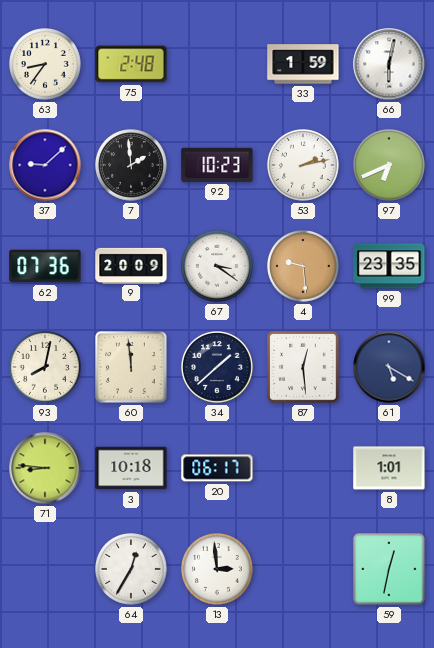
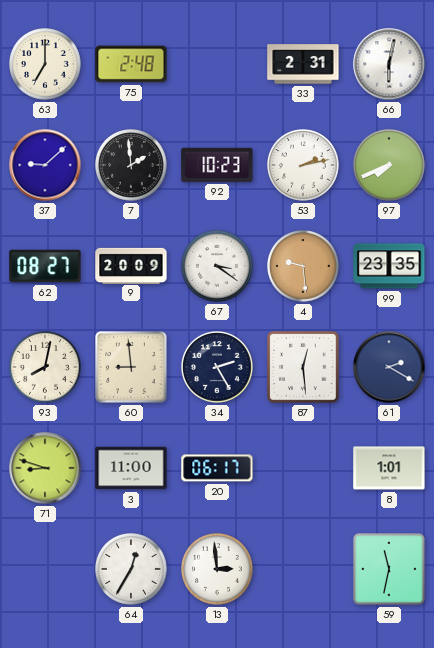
63: 8:36 -> 7:00 (46, 65)
33: 1:59 -> 2:31 (303, 64)
97: 6:41 -> 7:41 (390, 166)
62: 07:36 -> 08:27 (45, 266)
60: 11:59 -> 8:59 (131, 367)
34: 1:38 -> 2:25 (218, 368)
61: 5:20 -> 2:20 (389, 367)
71: 8:46 -> 8:48 (45, 468)
3: 10:18 -> 11:00 (131, 468)
59: 12:32 -> 11:32 (389, 569)
